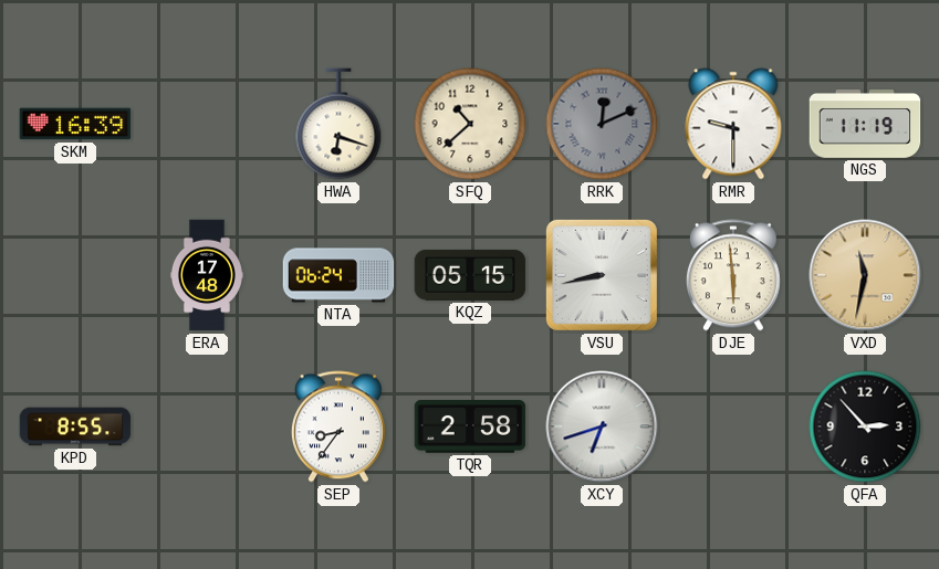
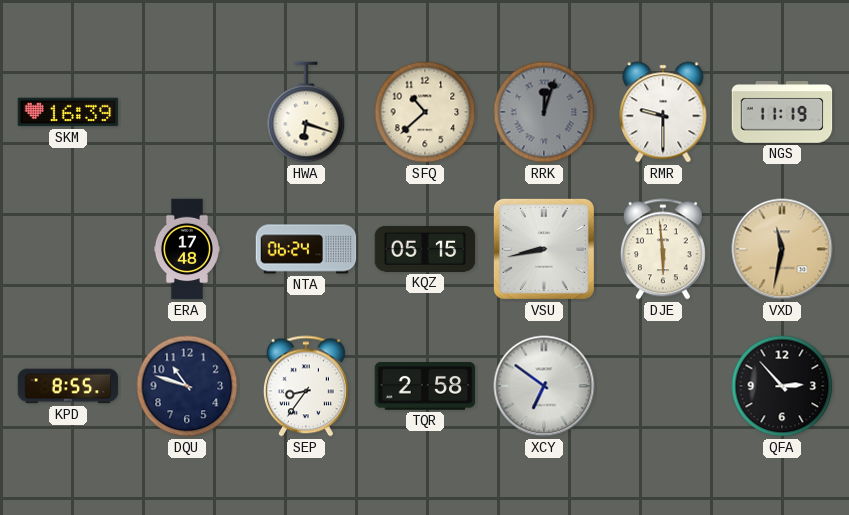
RRK: 12:11 -> 12:03 (544, 112)
DQU: none -> 10:48 (187, 386)
XCY: 6:42 -> 6:51 (544, 386)
